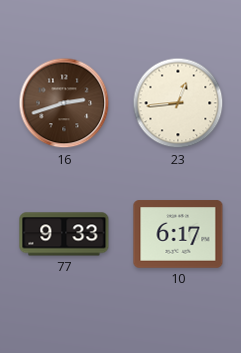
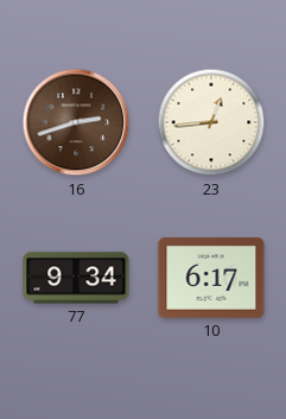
77: 9:33 -> 9:34 (76, 278)
